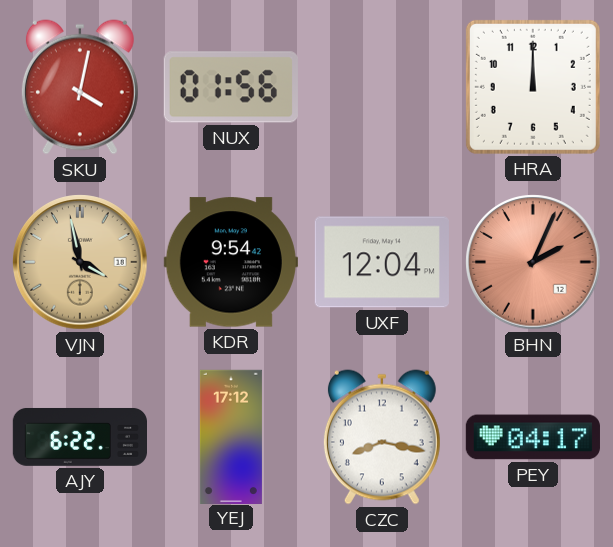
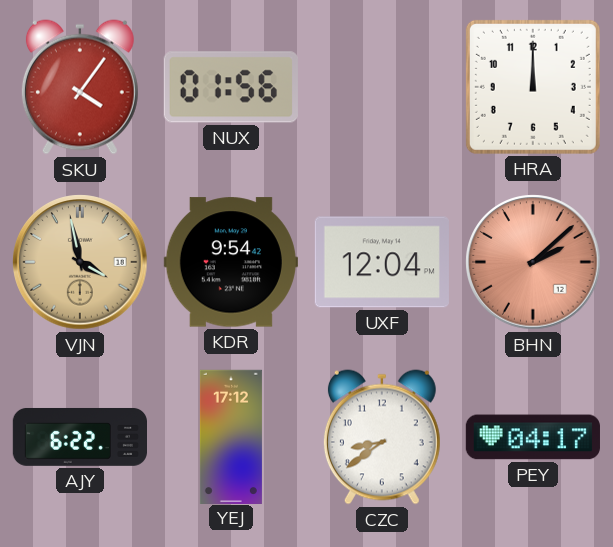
SKU: 4:02 -> 4:06 (80, 87)
BHN: 2:04 -> 2:08 (533, 262)
CZC: 8:17 -> 8:39 (382, 437)
